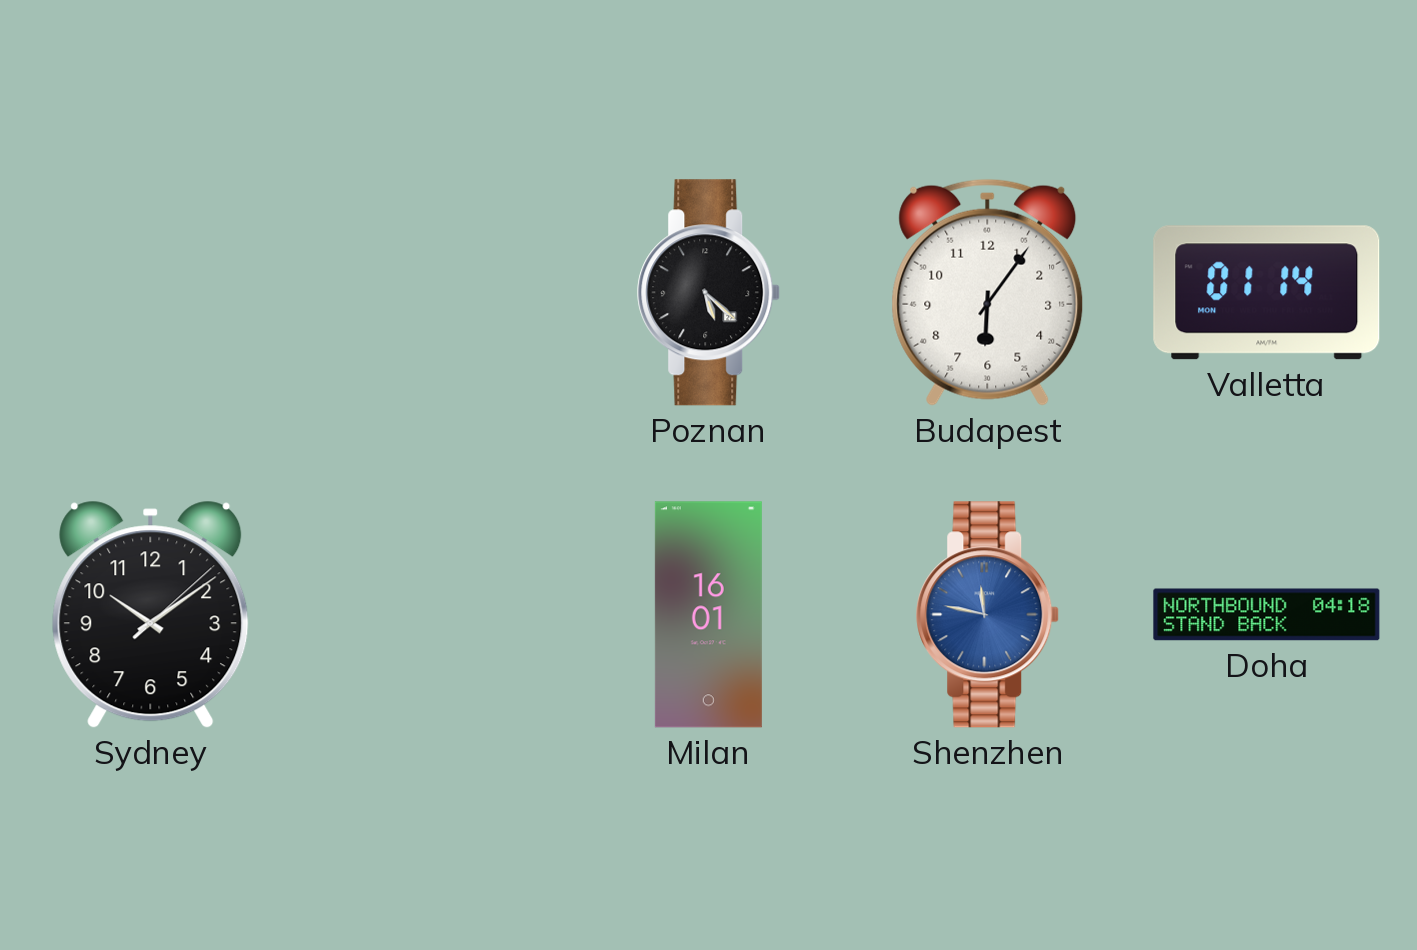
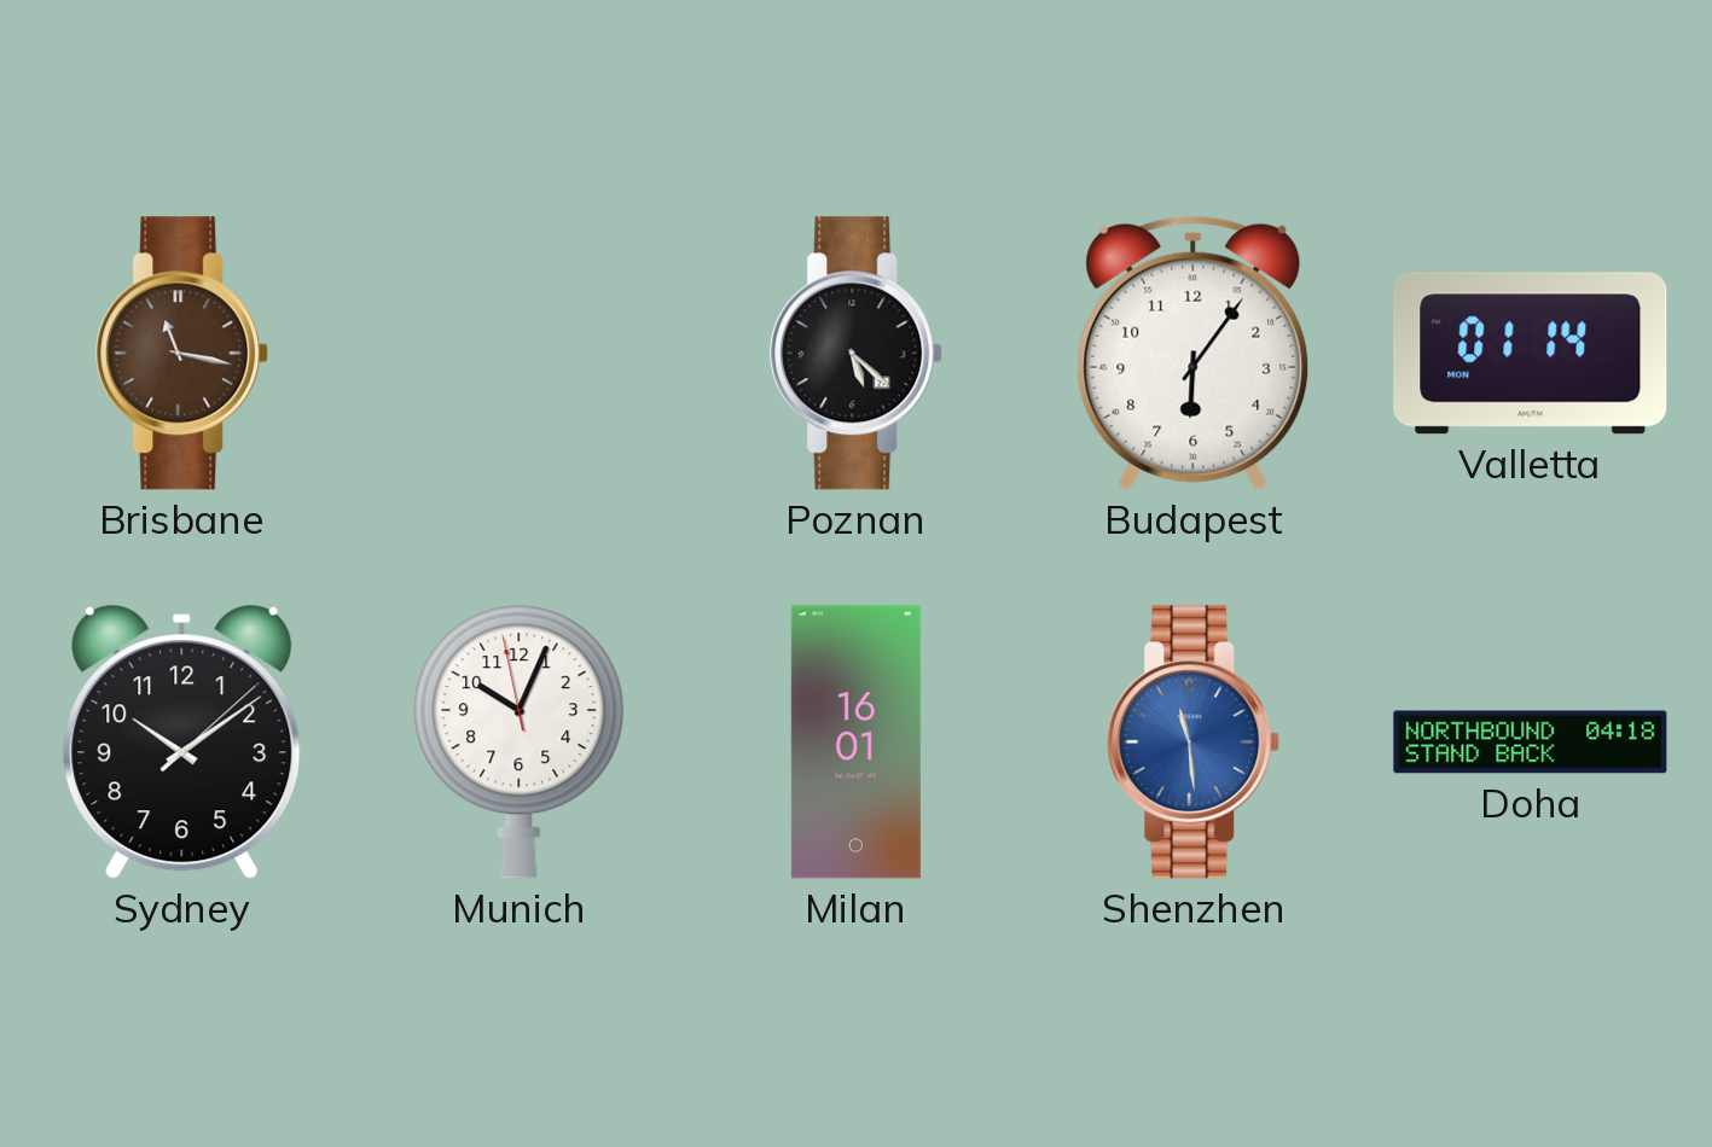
Brisbane: none -> 11:17 (182, 354)
Munich: none -> 10:03 (520, 743)
Shenzhen: 11:47 -> 11:29 (1194, 743)
